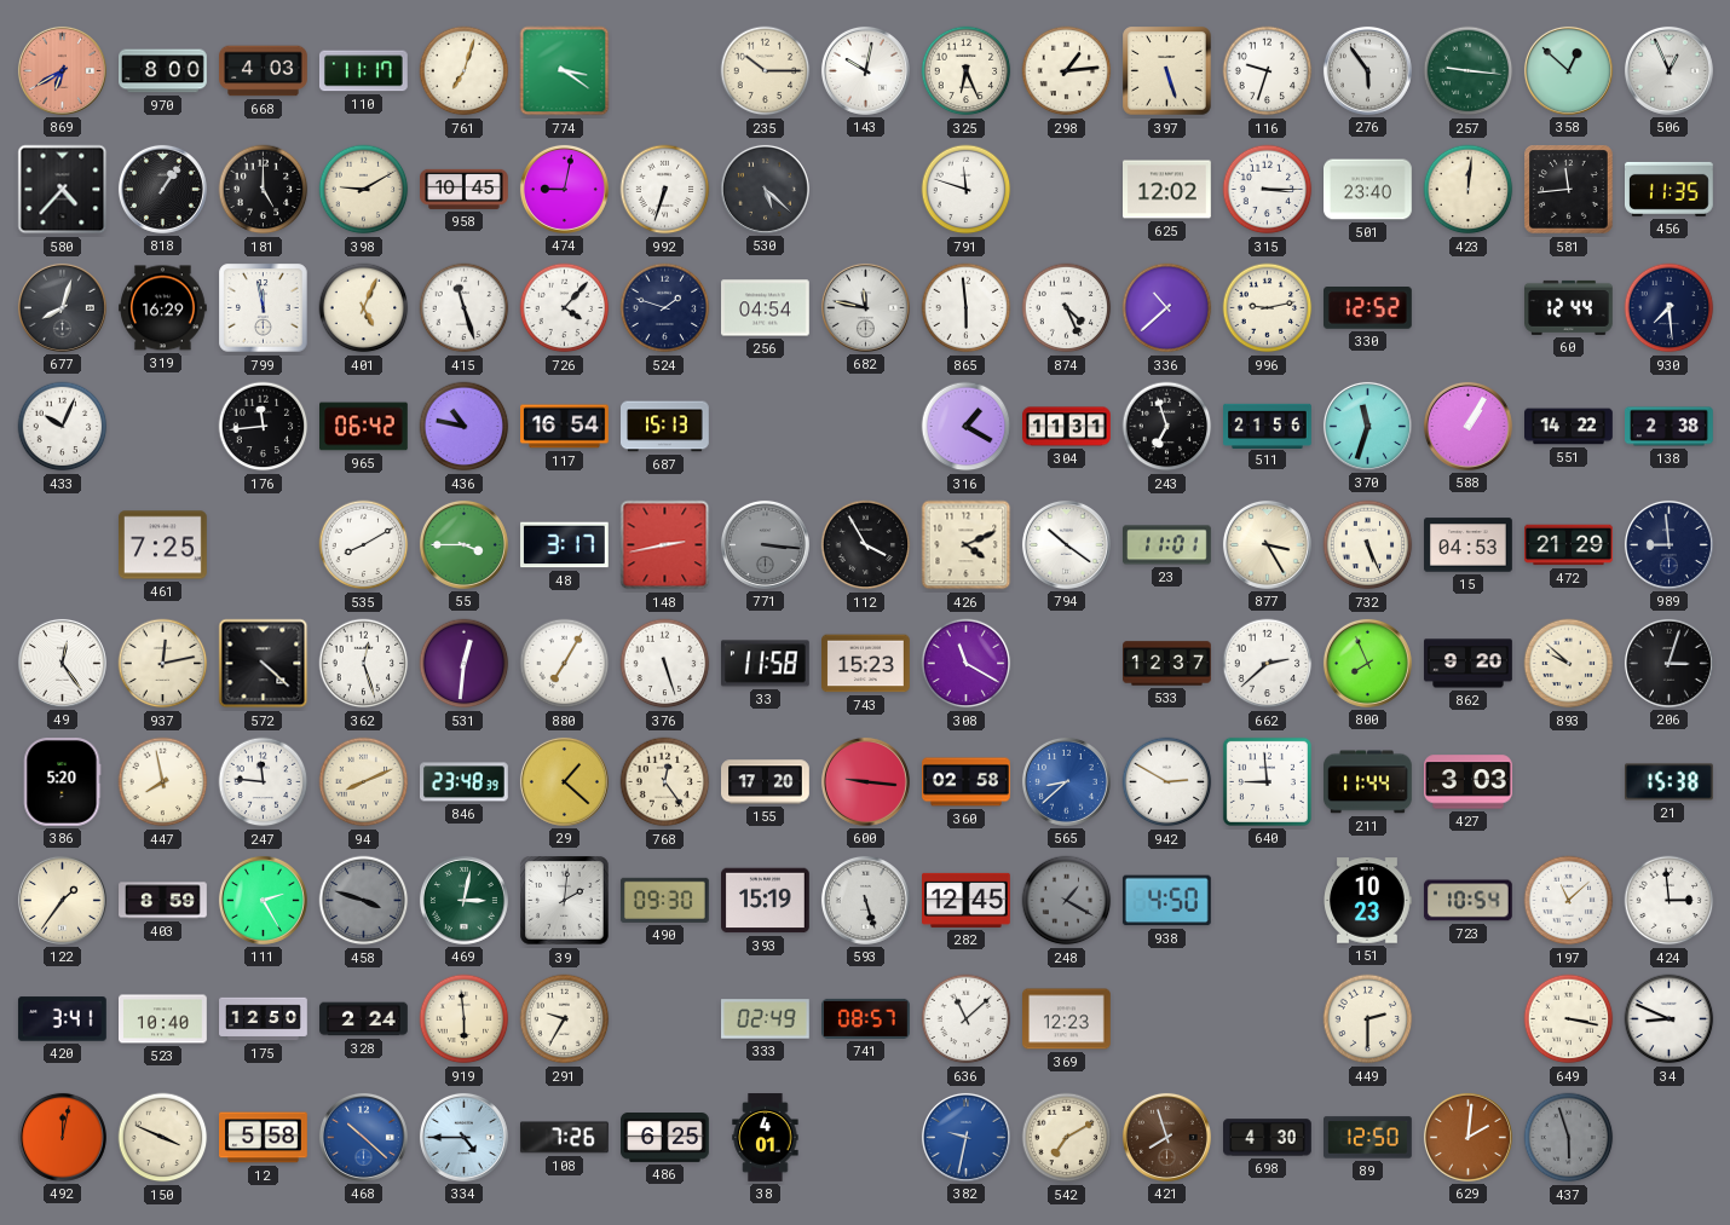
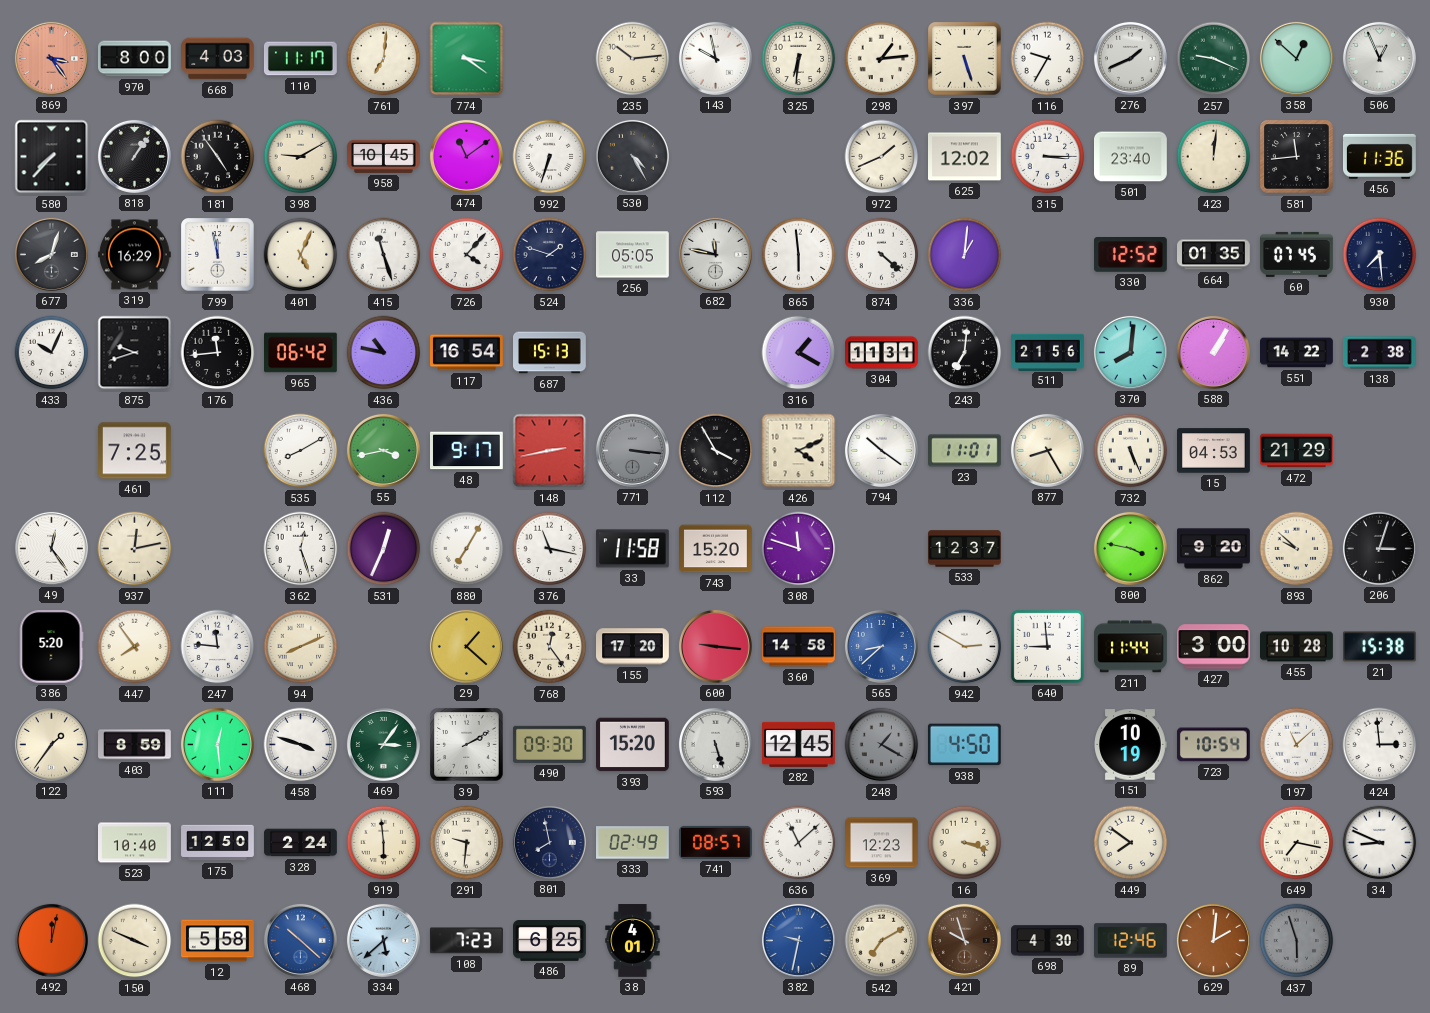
869: 6:40 -> 3:24 (51, 58)
761: 7:03 -> 7:01 (384, 59)
235: 10:15 -> 10:14 (633, 59)
143: 10:02 -> 9:58 (715, 58)
325: 6:26 -> 6:31 (799, 59)
116: 9:33 -> 9:35 (1048, 59)
276: 5:54 -> 1:41 (1130, 58)
257: 9:16 -> 9:19 (1214, 59)
580: 4:37 -> 7:37 (52, 157)
181: 5:00 -> 4:54 (218, 157)
474: 9:02 -> 11:09 (466, 156)
530: 5:22 -> 4:25 (632, 156)
791: 11:48 -> none (967, 190)
972: none -> 1:41 (882, 157)
456: 11:35 -> 11:36 (1380, 156)
256: 04:54 -> 05:05 (633, 255)
874: 4:26 -> 4:22 (882, 255)
336: 10:38 -> 1:01 (965, 255)
996: 9:13 -> none (1268, 308)
664: none -> 01:35 (1214, 255)
60: 12:44 -> 07:45 (1297, 254)
875: none -> 9:42 (135, 353)
243: 6:57 -> 7:01 (965, 353)
370: 11:33 -> 8:01 (1130, 352)
55: 3:45 -> 3:43 (383, 450)
48: 3:17 -> 9:17 (467, 451)
877: 3:25 -> 8:25 (1047, 450)
989: 8:59 -> none (1668, 544)
572: 4:22 -> none (264, 664)
531: 12:31 -> 12:34 (384, 549)
376: 5:27 -> 11:17 (550, 549)
743: 15:23 -> 15:20 (716, 549)
308: 11:20 -> 11:48 (799, 549)
662: 2:38 -> none (1268, 664)
800: 7:56 -> 3:47 (1130, 548)
447: 7:58 -> 7:54 (135, 647)
846: 23:48 -> none (465, 782)
360: 02:58 -> 14:58 (799, 647)
427: 3:03 -> 3:00 (1214, 647)
455: none -> 10:28 (1297, 647)
111: 2:25 -> 12:29 (217, 744)
458 dial: grey -> white (301, 745)
469: 3:02 -> 3:06 (383, 744)
39: 2:01 -> 2:10 (467, 745)
393: 15:19 -> 15:20 (633, 745)
151: 10:23 -> 10:19 (1130, 745)
420: 3:41 -> none (62, 1019)
291: 9:35 -> 9:31 (467, 843)
801: none -> 7:58 (549, 842)
16: none -> 3:18 (965, 843)
449: 2:30 -> 7:51 (1131, 843)
649: 3:17 -> 7:17 (1297, 843)
334: 4:45 -> 5:38 (383, 940)
108: 7:26 -> 7:23 (466, 941)
421: 7:57 -> 9:57 (964, 940)
89: 12:50 -> 12:46 (1131, 941)
